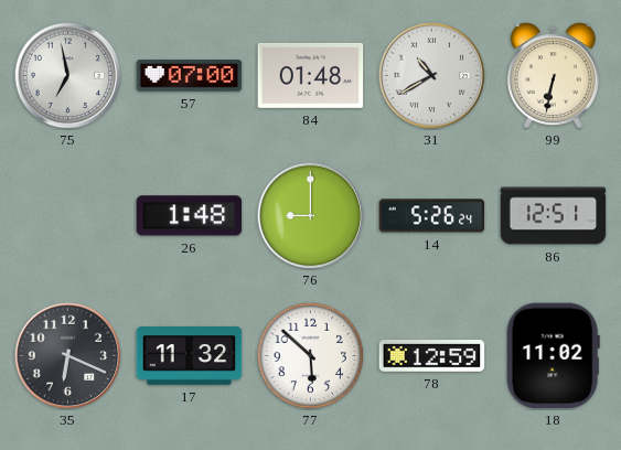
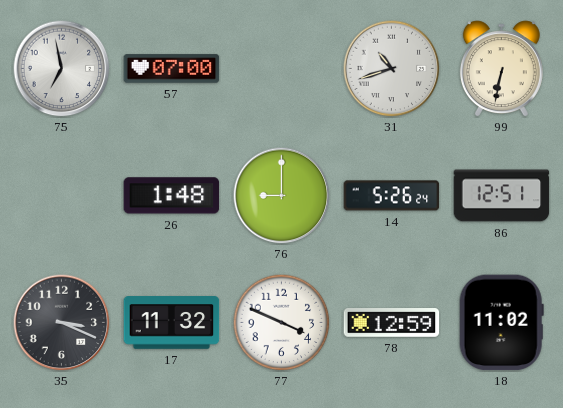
84: 01:48 -> none (311, 75)
31: 10:40 -> 10:42 (392, 69)
35: 6:19 -> 3:19 (62, 323)
77: 5:52 -> 3:49 (281, 322)
